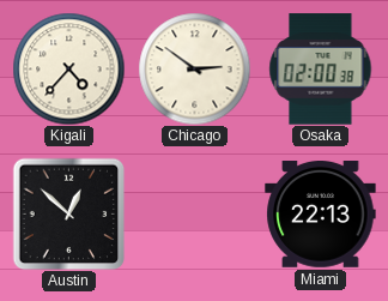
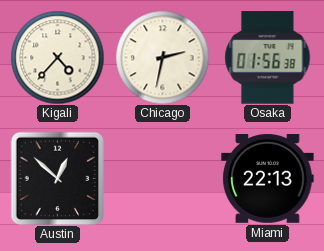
Chicago: 2:51 -> 2:32 (162, 57)
Osaka: 02:00 -> 01:56 (268, 58)
